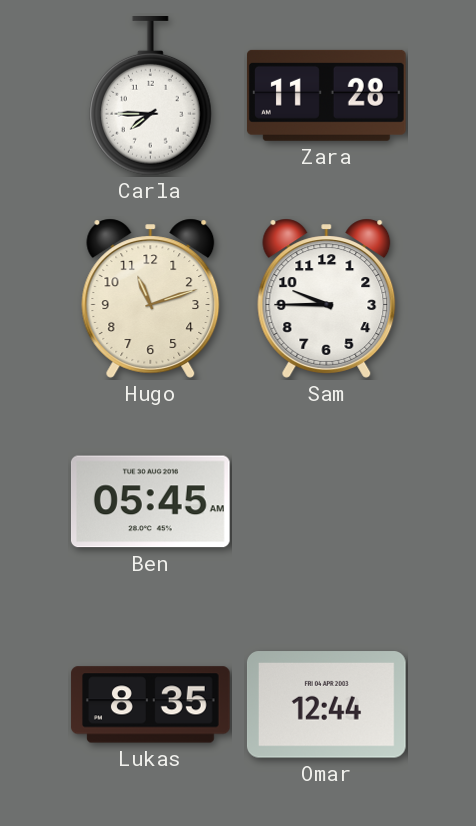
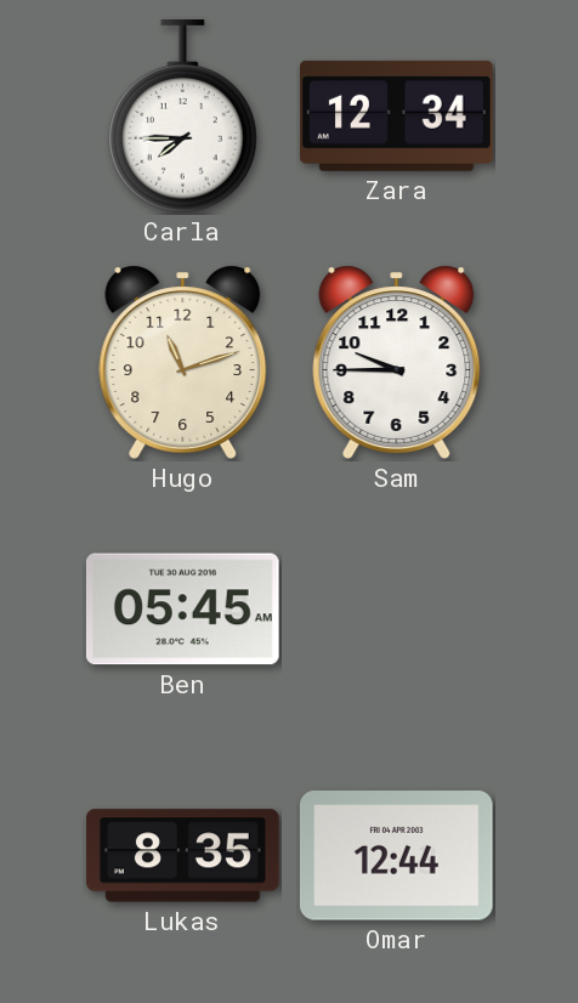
Zara: 11:28 -> 12:34 (397, 115)
